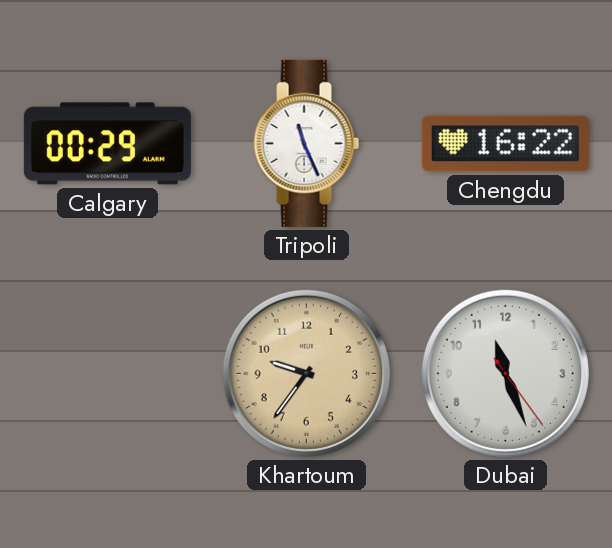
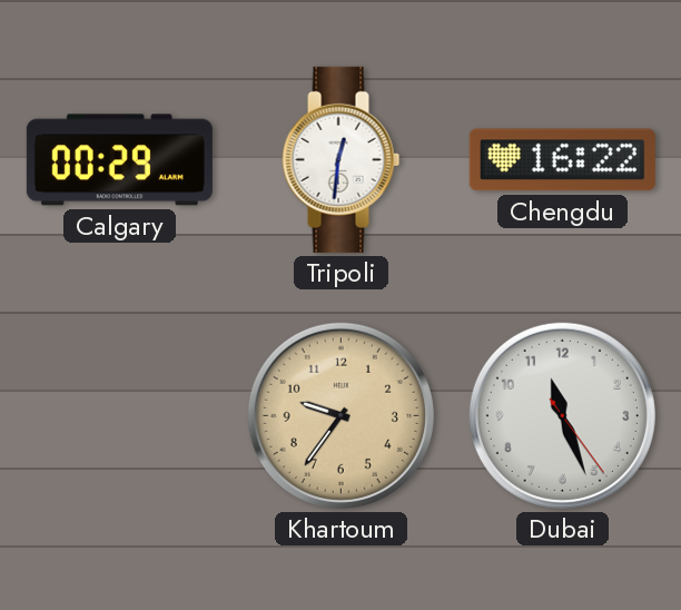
Tripoli: 11:26 -> 12:31 (342, 159)
